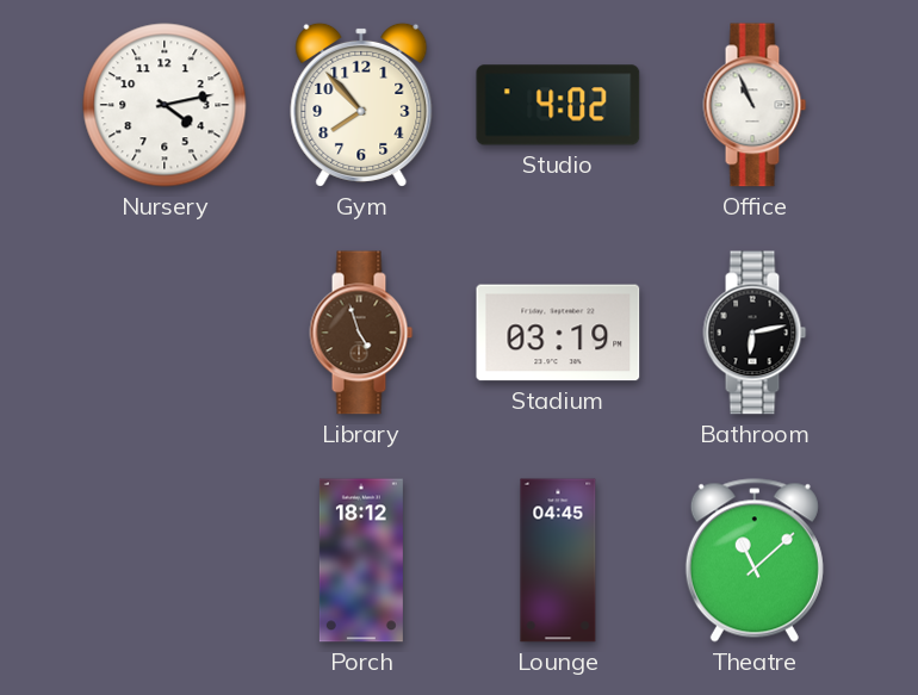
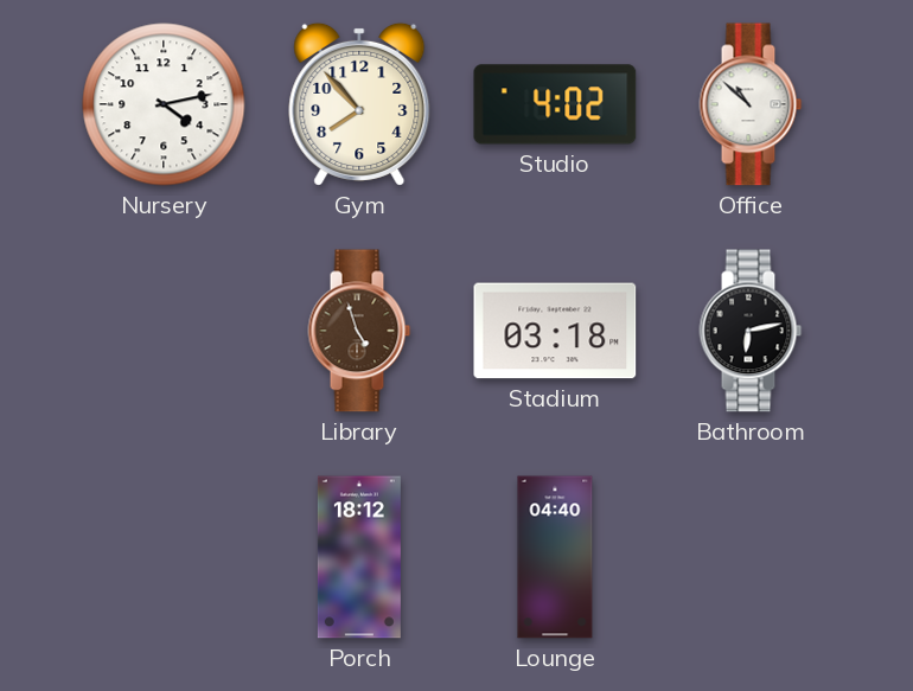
Office: 10:56 -> 10:52 (751, 104)
Stadium: 03:19 -> 03:18 (555, 331)
Lounge: 04:45 -> 04:40 (555, 557)
Theatre: 11:08 -> none (755, 560)
